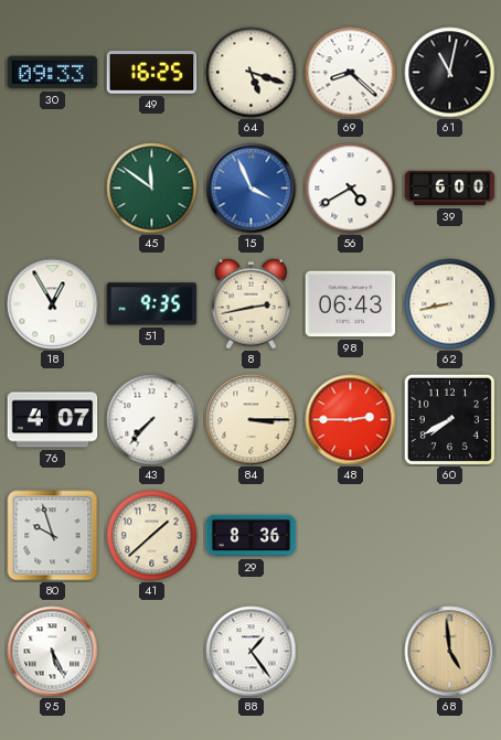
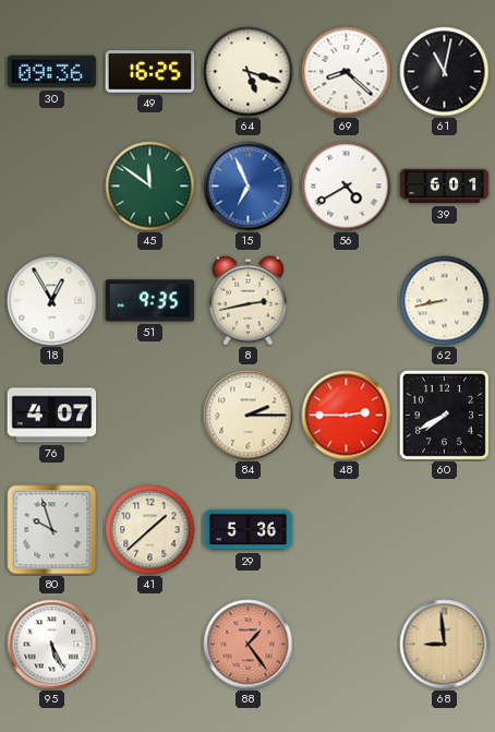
30: 09:33 -> 09:36 (52, 72)
15: 3:56 -> 6:56 (249, 187)
39: 6:00 -> 6:01 (445, 187)
98: 06:43 -> none (351, 304)
43: 7:37 -> none (152, 420)
84: 3:15 -> 2:15 (249, 416)
29: 8:36 -> 5:36 (249, 530)
88 dial: white -> salmon (249, 645)
68: 4:59 -> 8:59 (445, 645)
